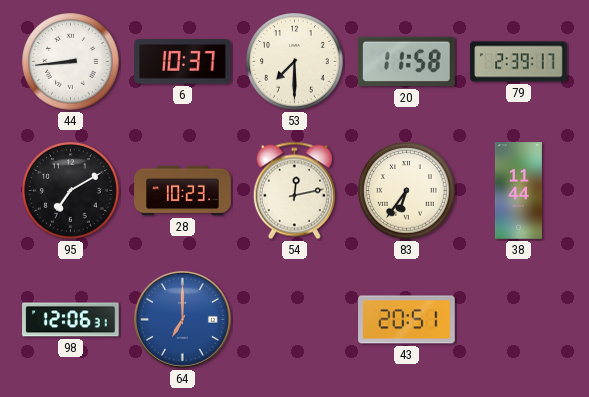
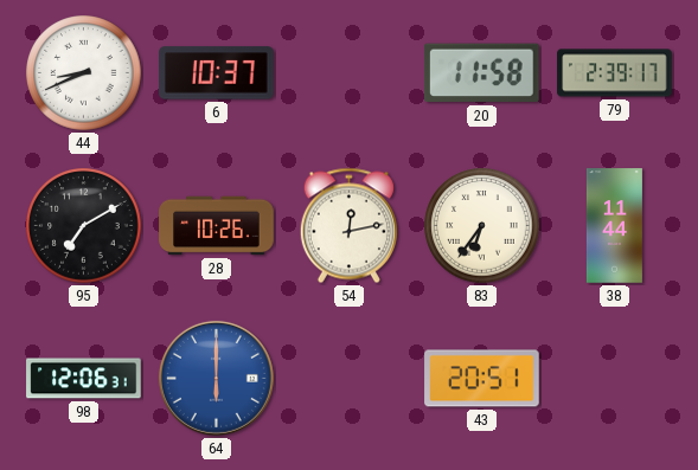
44: 8:44 -> 8:41 (84, 73)
53: 7:30 -> none (295, 62)
28: 10:23 -> 10:26 (217, 226)
64: 7:00 -> 6:00 (216, 378)
